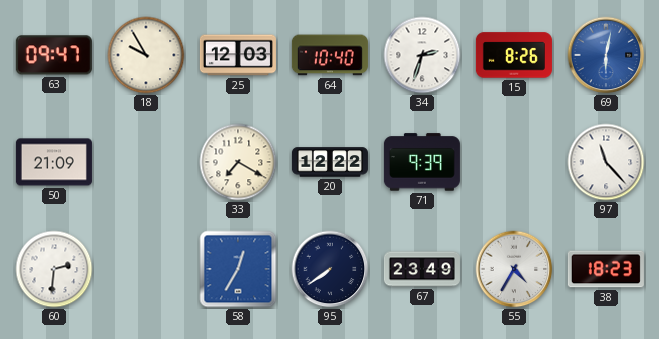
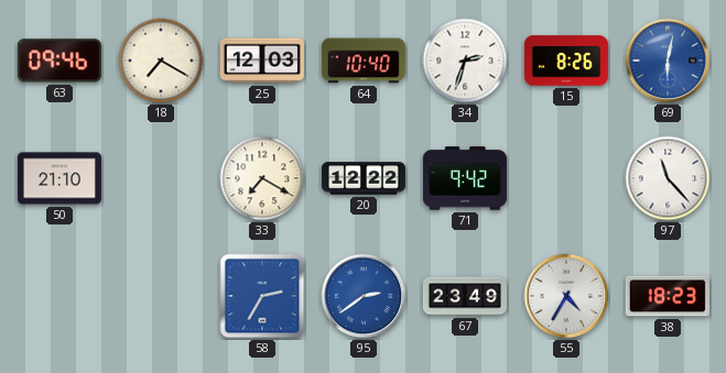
63: 09:47 -> 09:46 (59, 61)
18: 9:55 -> 7:20 (161, 61)
50: 21:09 -> 21:10 (59, 178)
71: 9:39 -> 9:42 (465, 178)
60: 2:31 -> none (54, 269)
58: 12:35 -> 2:35 (262, 296)
95: 7:39 -> 2:39 (364, 296)
95 dial: navy -> blue (364, 296)
